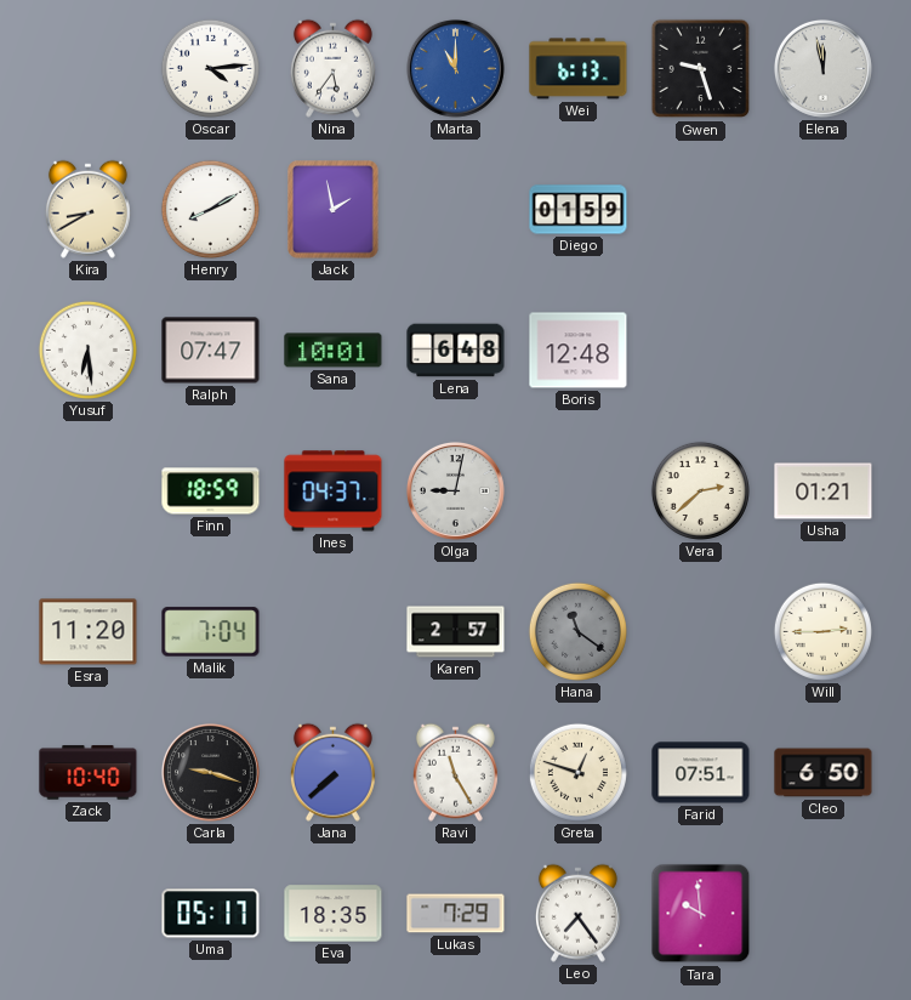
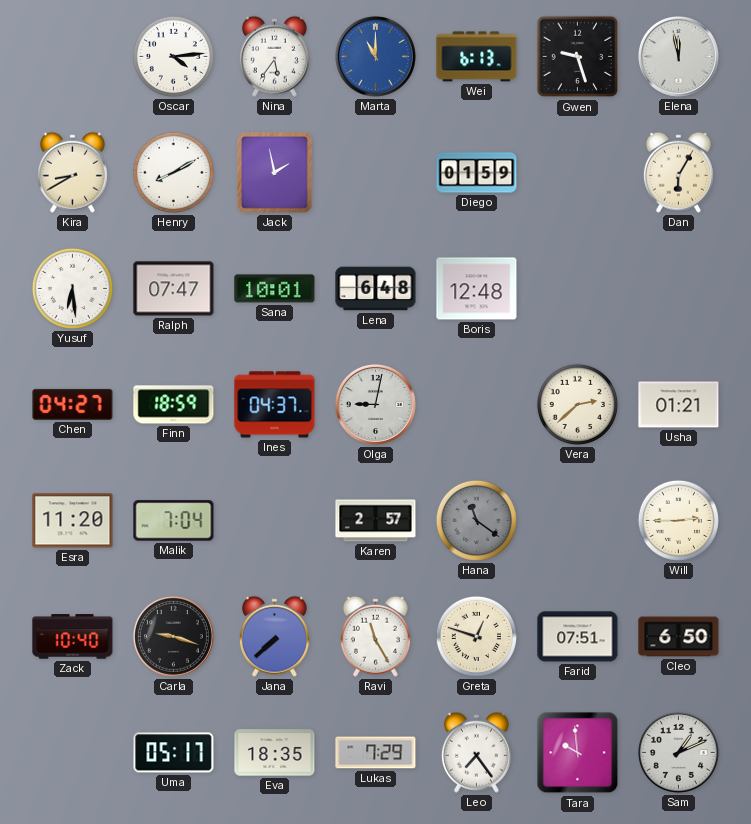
Dan: none -> 6:05 (678, 172)
Chen: none -> 04:27 (73, 404)
Sam: none -> 1:11 (678, 752)
